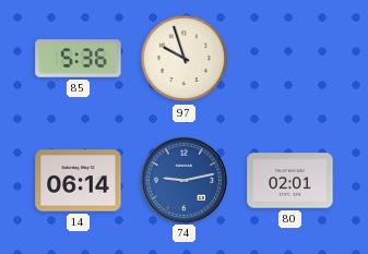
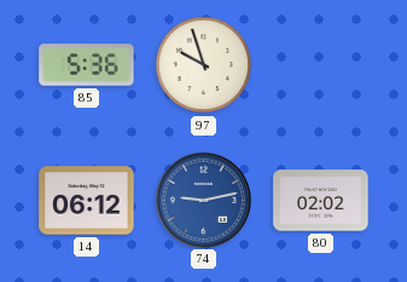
14: 06:14 -> 06:12 (87, 201)
80: 02:01 -> 02:02 (321, 201)
